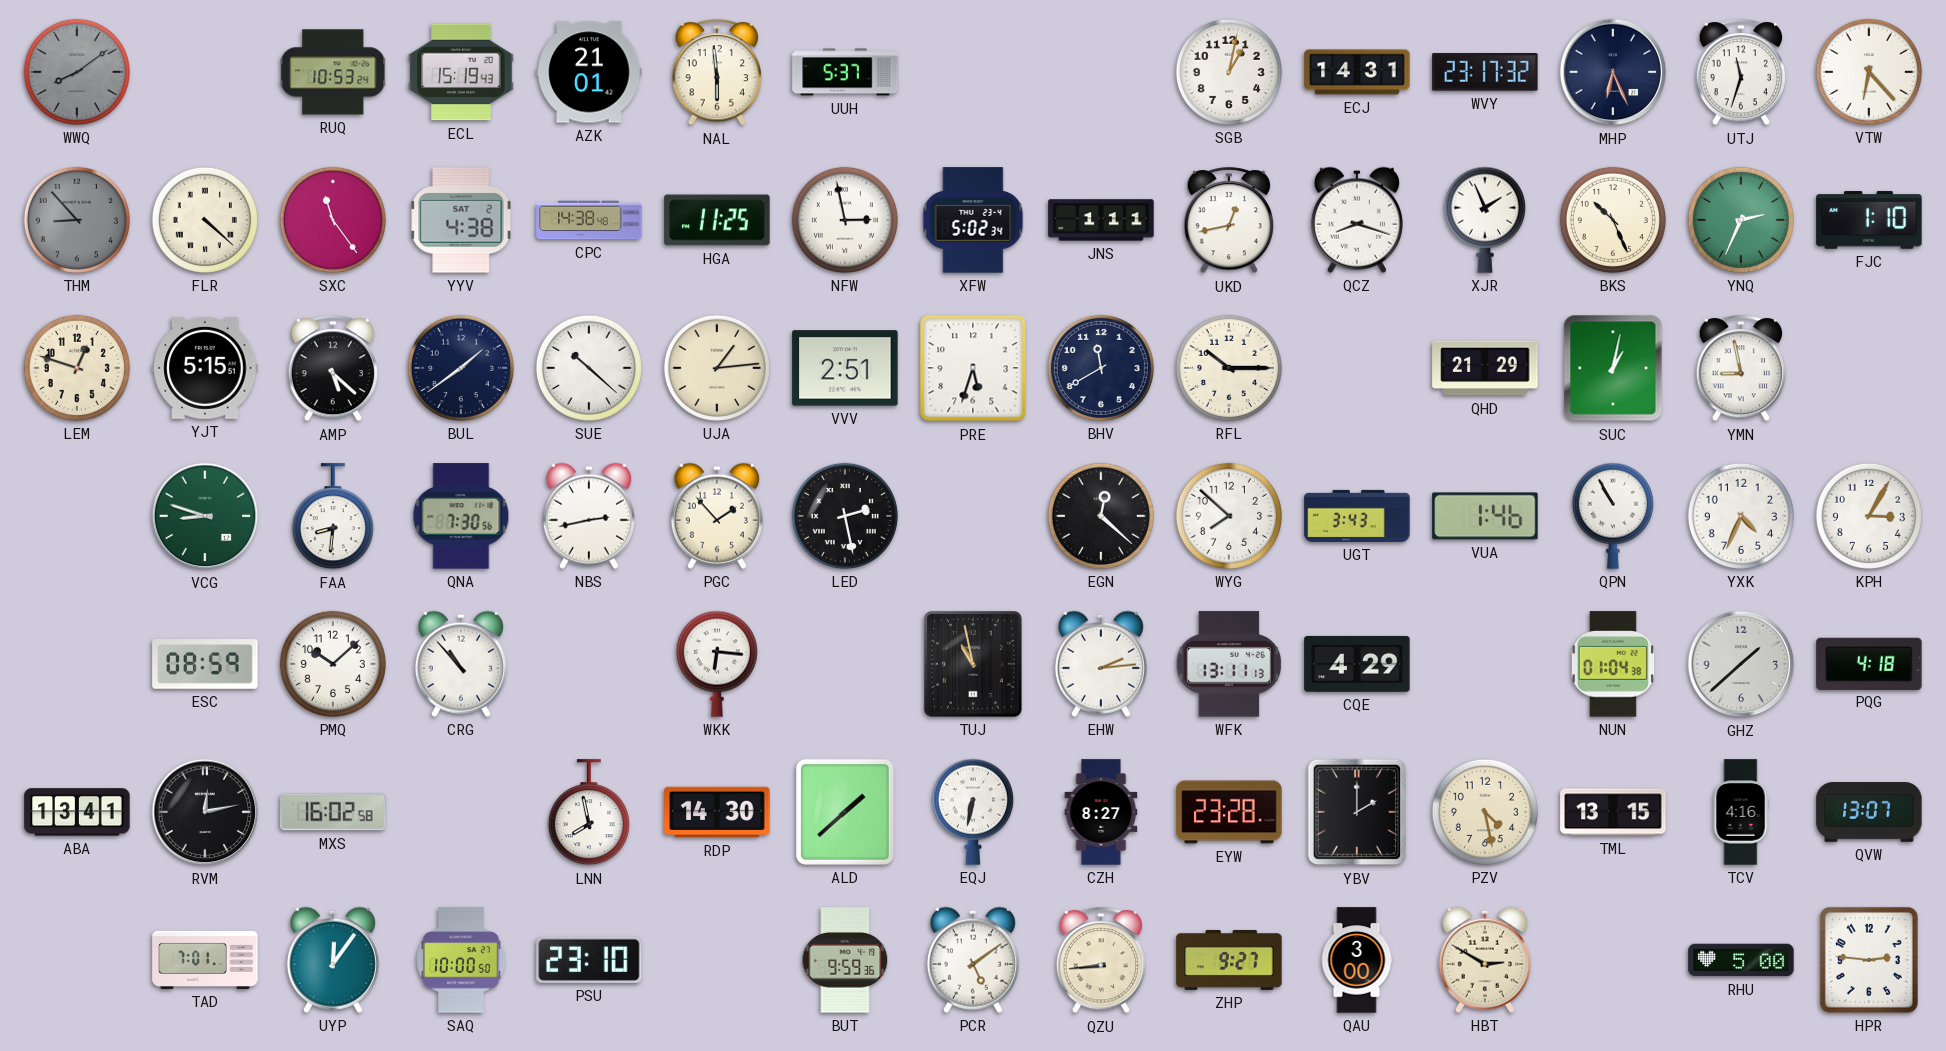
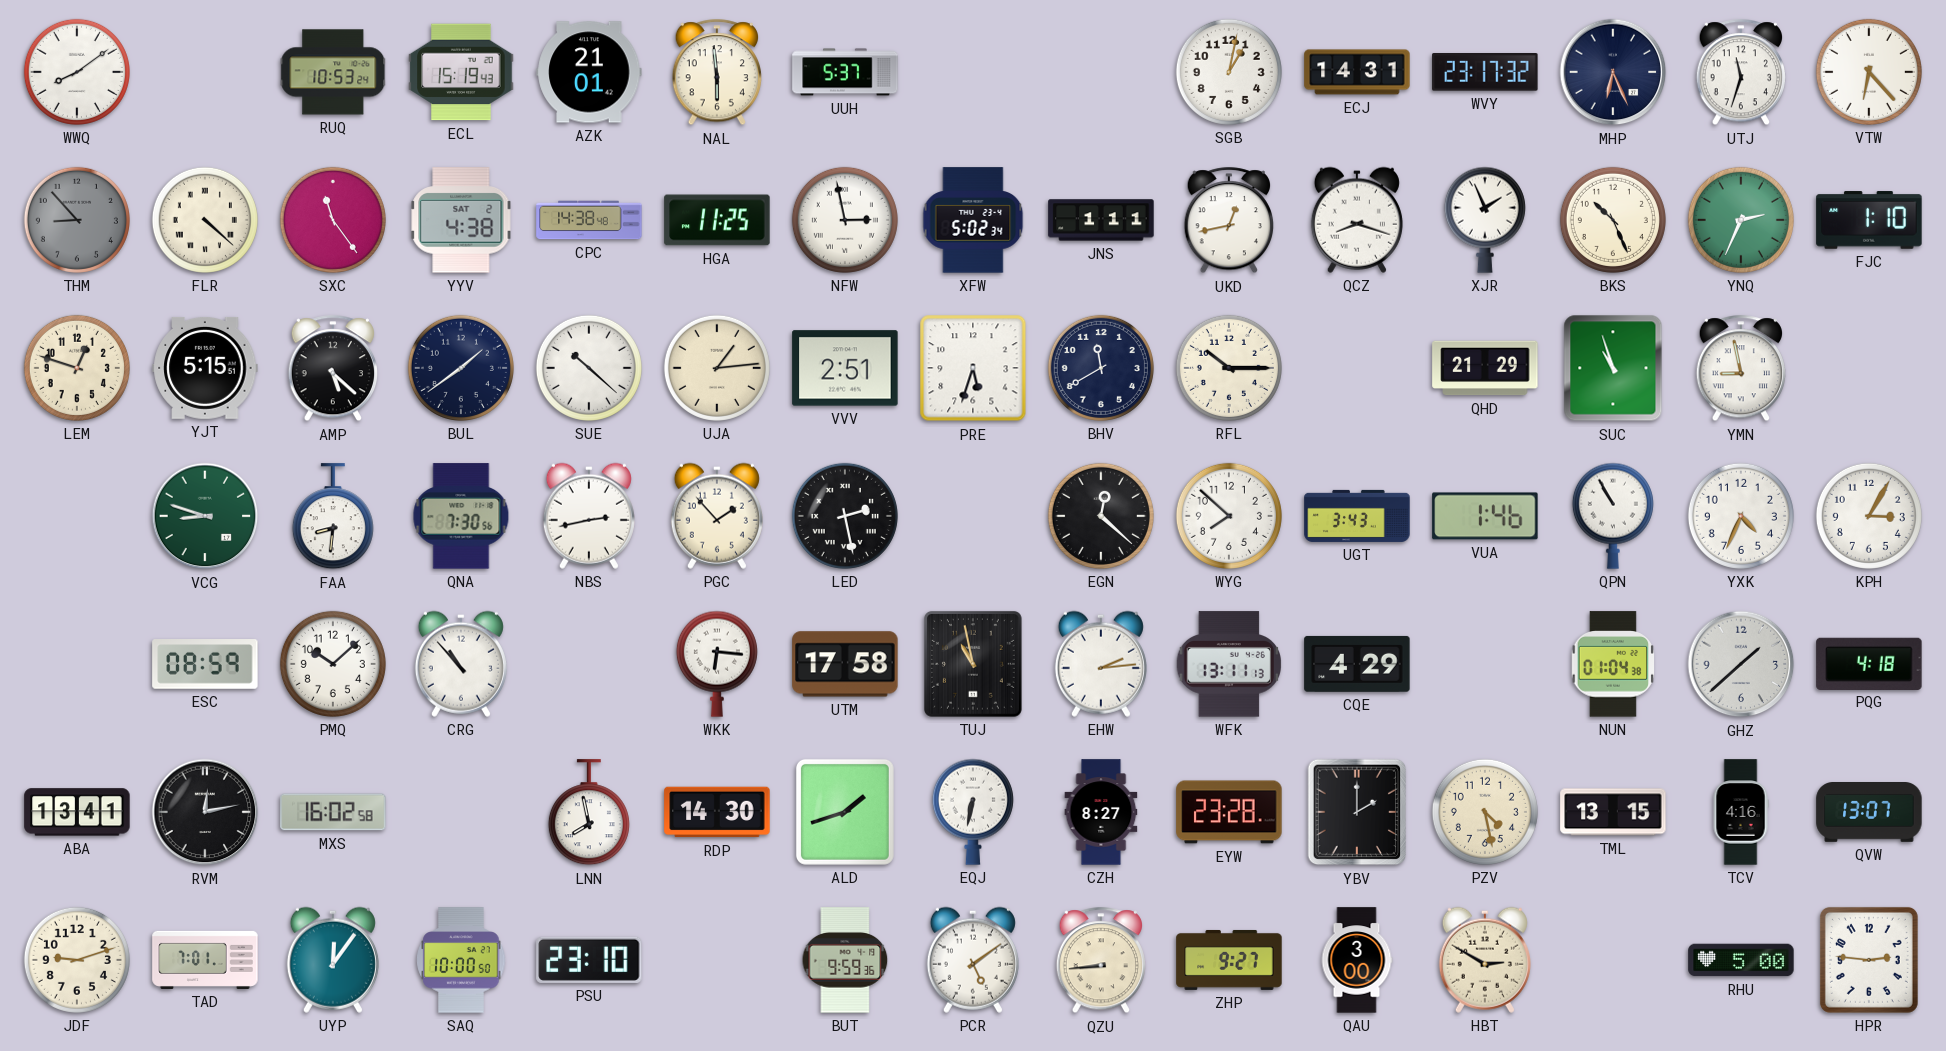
WWQ dial: grey -> white (77, 72)
SUC: 1:02 -> 10:57 (1613, 368)
UTM: none -> 17:58 (845, 664)
ALD: 1:38 -> 1:42 (845, 812)
JDF: none -> 9:12 (77, 960)
